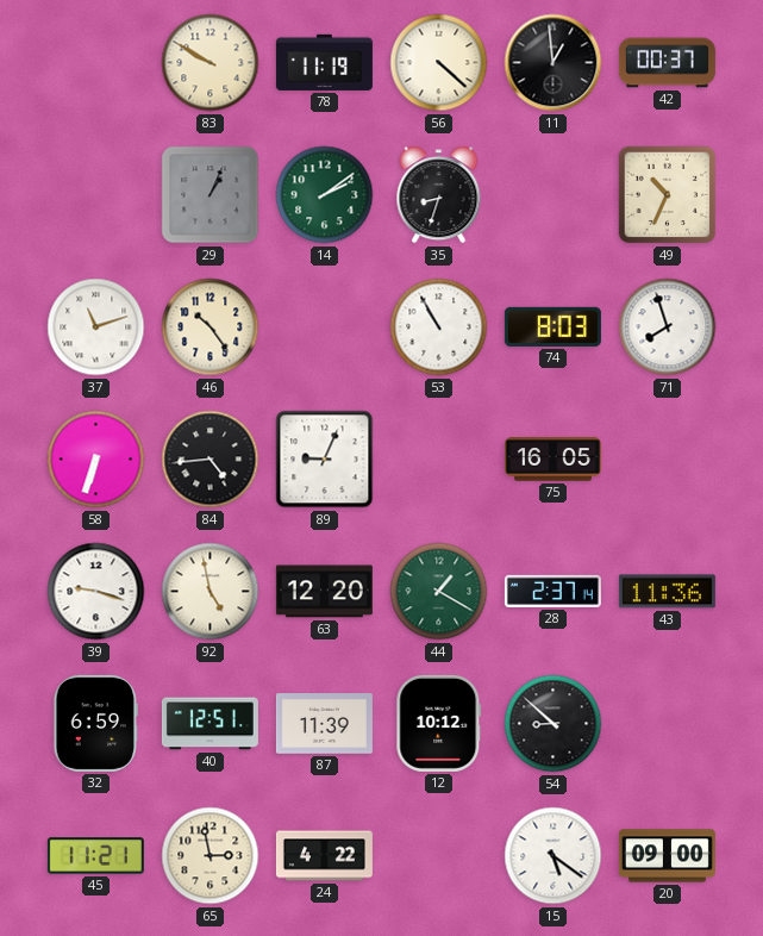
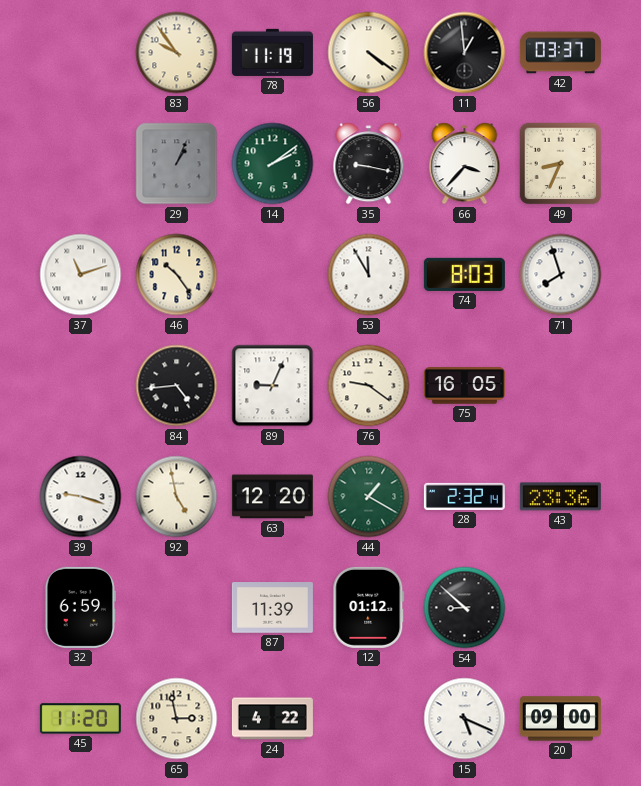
83: 9:50 -> 9:54 (177, 53)
56: 4:22 -> 4:21 (369, 53)
42: 00:37 -> 03:37 (560, 53)
35: 8:33 -> 9:17 (369, 164)
66: none -> 3:37 (465, 164)
49: 10:34 -> 8:34 (561, 164)
53: 10:55 -> 11:55 (369, 275)
58: 6:33 -> none (96, 460)
76: none -> 9:21 (369, 386)
28: 2:37 -> 2:32 (464, 496)
43: 11:36 -> 23:36 (560, 497)
40: 12:51 -> none (209, 724)
12: 10:12 -> 01:12 (369, 607)
45: 11:21 -> 11:20 (80, 719)
15: 5:21 -> 5:19 (465, 719)
